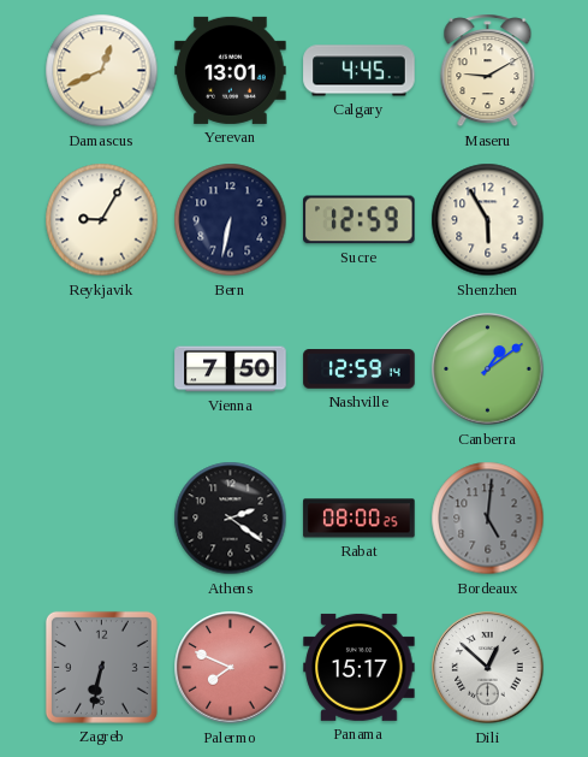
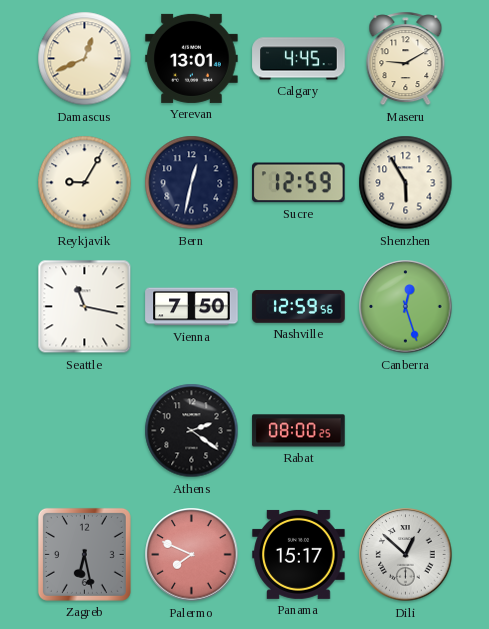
Bern: 6:32 -> 12:32 (192, 183)
Seattle: none -> 11:17 (85, 307)
Nashville: 12:59:14 -> 12:59:56 (299, 307)
Canberra: 1:09 -> 12:27 (406, 307)
Bordeaux: 5:01 -> none (488, 519)
Zagreb: 6:32 -> 6:28 (84, 554)
